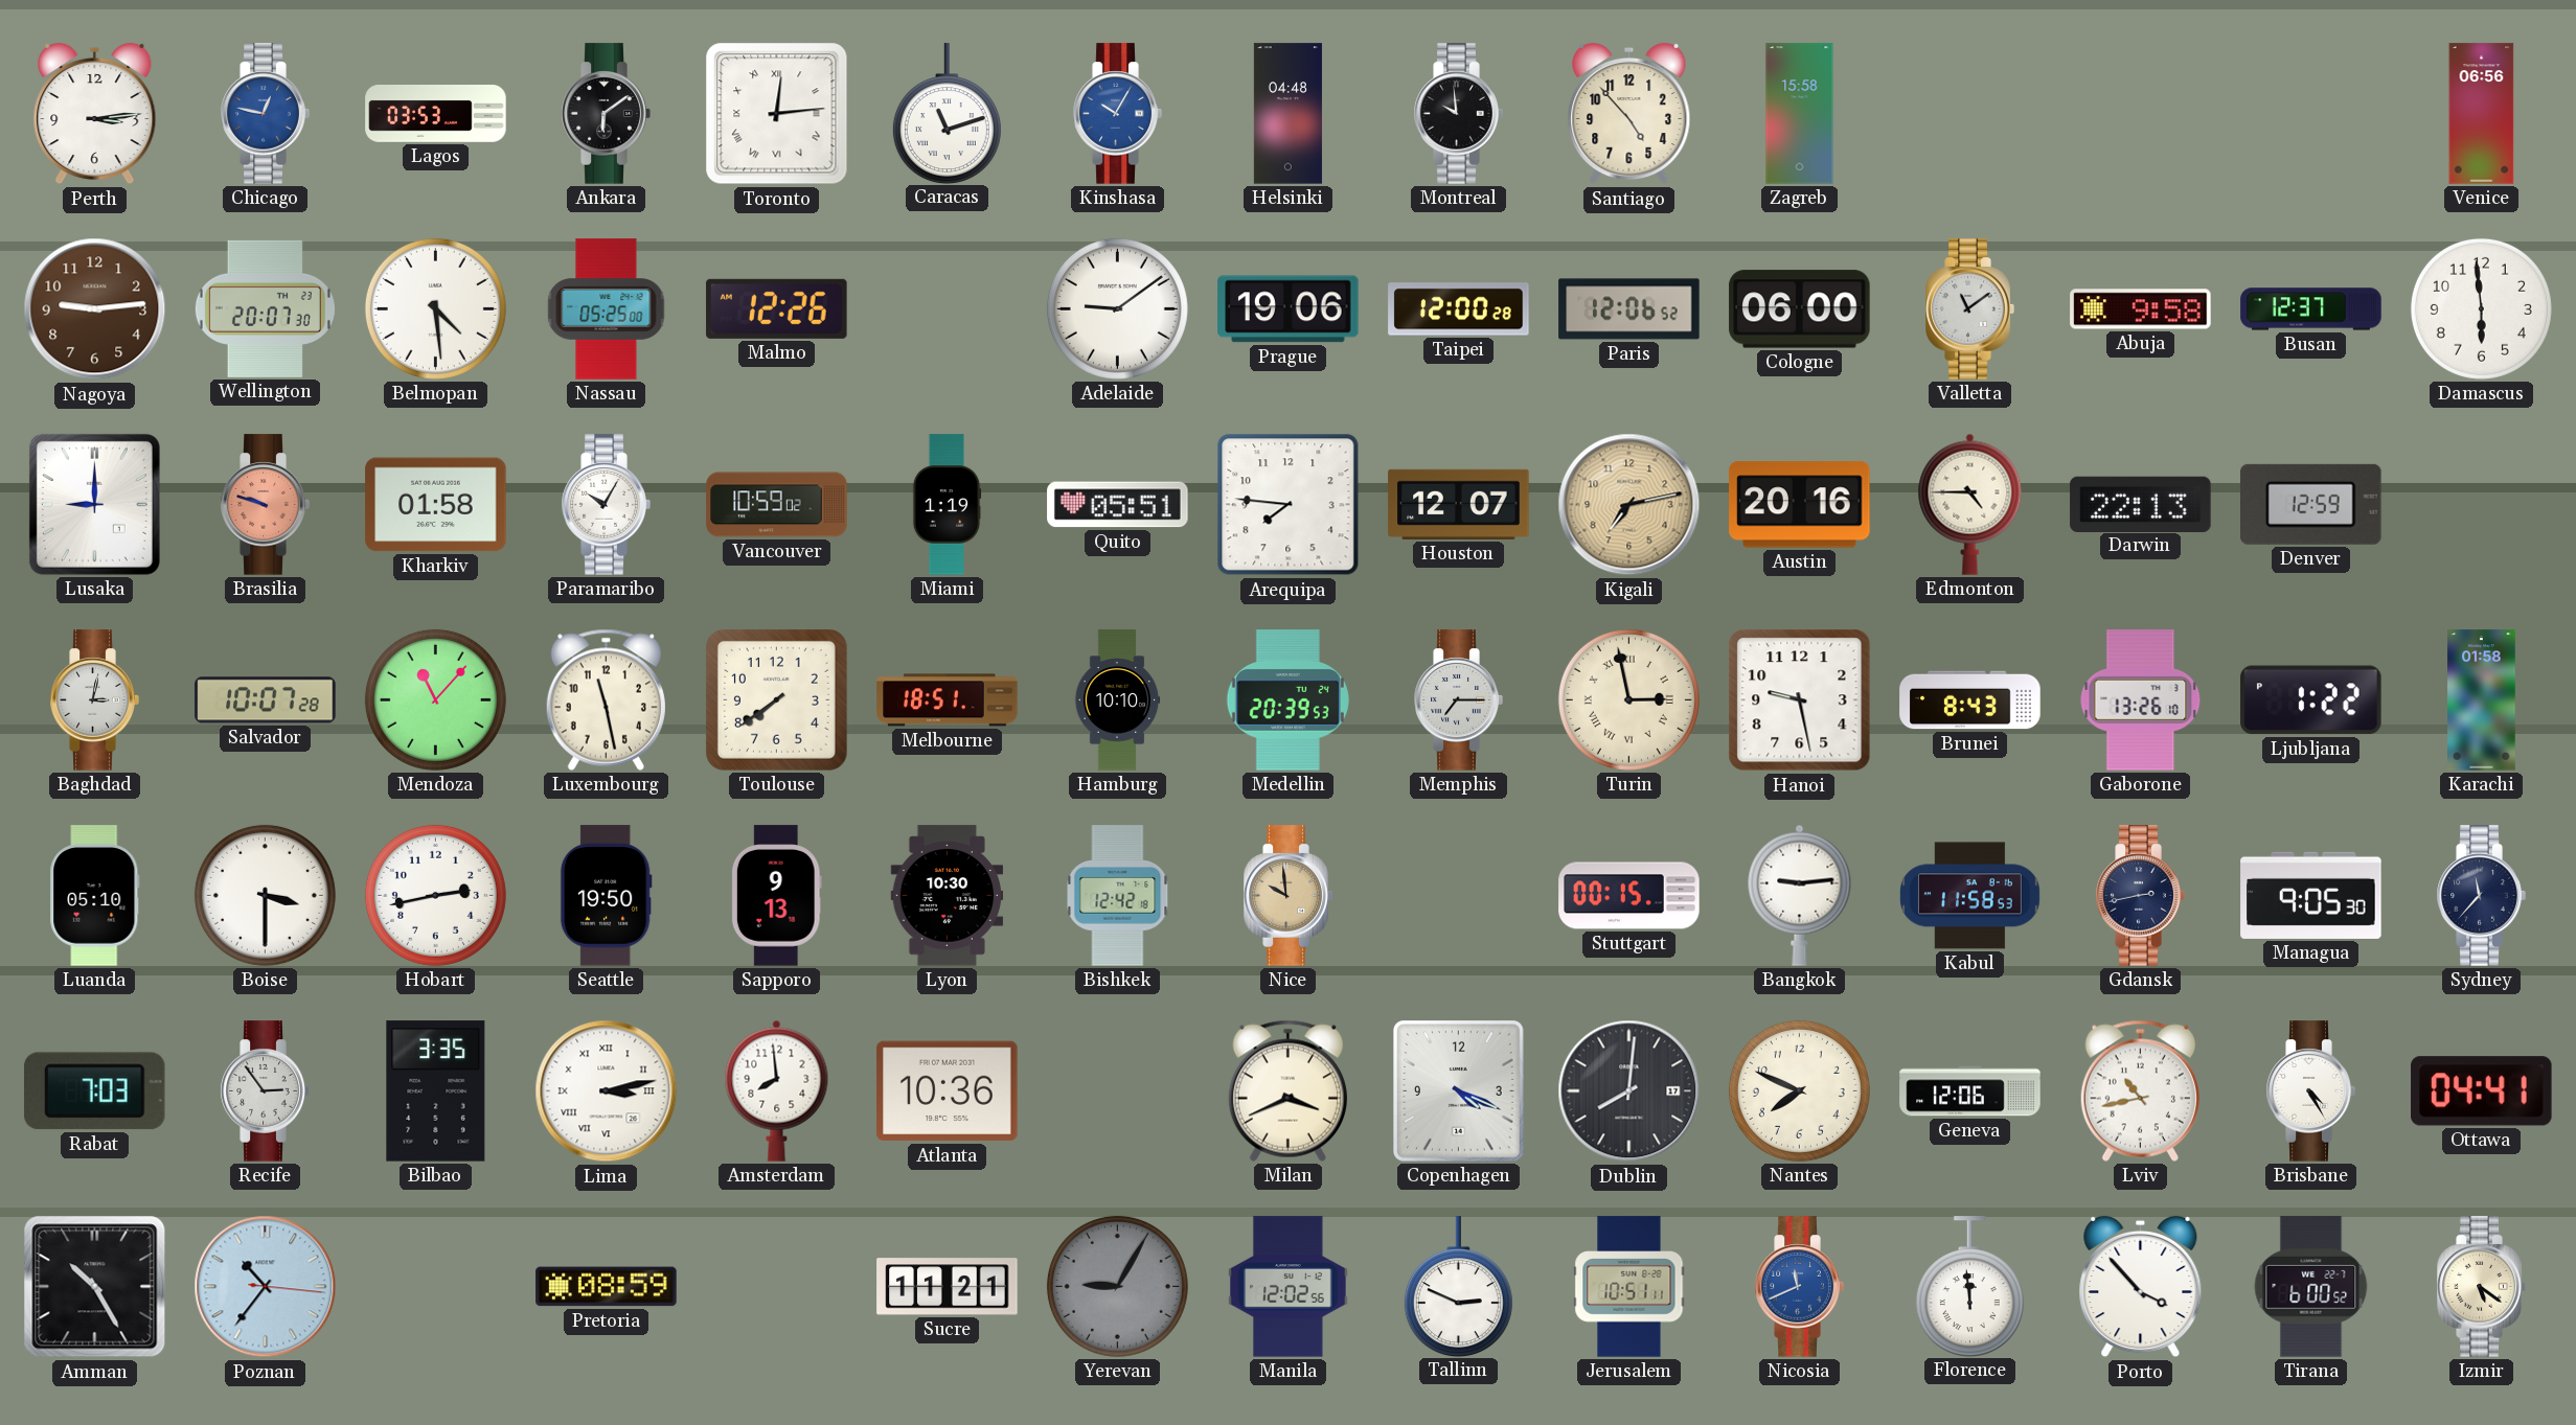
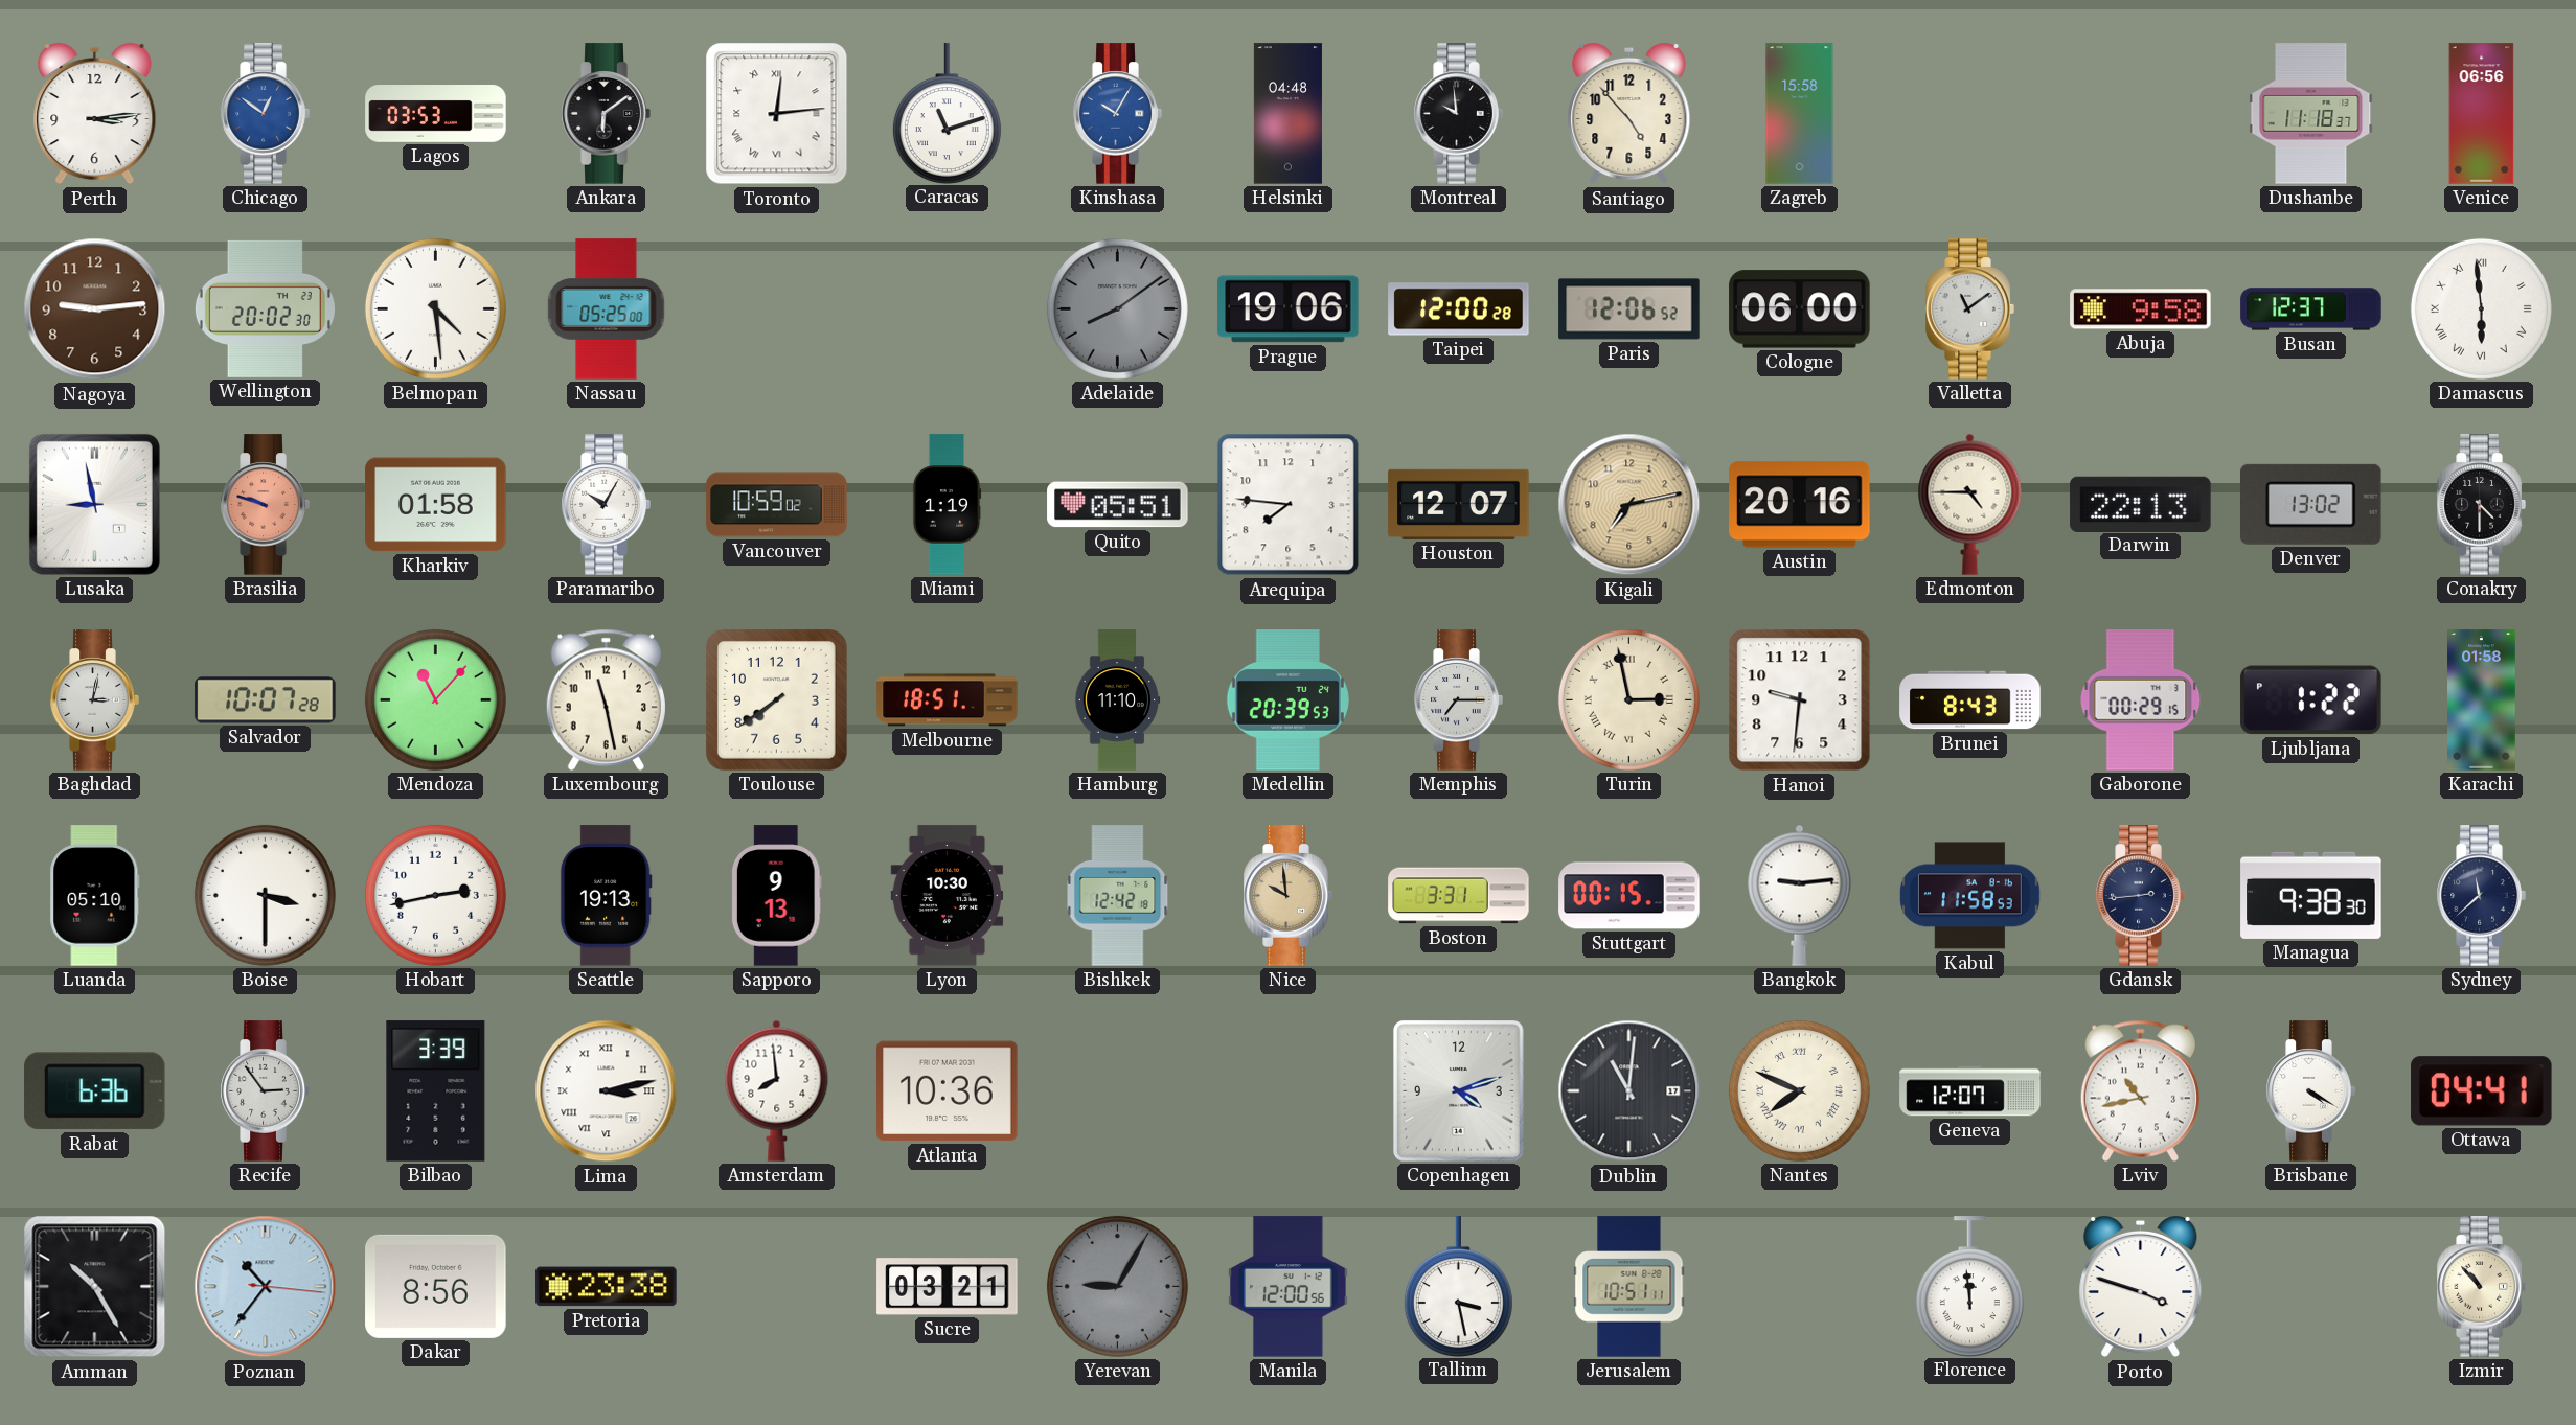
Chicago: 12:47 -> 12:51 (265, 114)
Dushanbe: none -> 11:18 (2311, 114)
Wellington: 20:07 -> 20:02 (265, 308)
Malmo: 12:26 -> none (777, 308)
Adelaide: 9:09 -> 8:09 (1117, 308)
Adelaide dial: white -> grey (1117, 308)
Damascus numerals: Arabic -> Roman (2481, 308)
Lusaka: 9:00 -> 8:58 (94, 504)
Denver: 12:59 -> 13:02 (2311, 504)
Conakry: none -> 4:30 (2481, 505)
Hamburg: 10:10 -> 11:10 (1117, 700)
Hanoi: 9:28 -> 9:31 (1800, 700)
Gaborone: 13:26 -> 00:29 (2141, 700)
Seattle: 19:50 -> 19:13 (606, 896)
Boston: none -> 3:31 (1459, 896)
Gdansk: 2:43 -> 2:44 (2140, 896)
Managua: 9:05 -> 9:38 (2311, 895)
Sydney: 11:37 -> 11:38 (2481, 896)
Rabat: 7:03 -> 6:36 (94, 1091)
Bilbao: 3:35 -> 3:39 (436, 1091)
Milan: 3:41 -> none (1287, 1090)
Copenhagen: 4:19 -> 4:12 (1459, 1091)
Dublin: 8:01 -> 11:01 (1629, 1091)
Nantes numerals: Arabic -> Roman (1799, 1090)
Geneva: 12:06 -> 12:07 (1970, 1091)
Brisbane: 4:25 -> 4:20 (2310, 1091)
Dakar: none -> 8:56 (436, 1286)
Pretoria: 08:59 -> 23:38 (607, 1287)
Sucre: 11:21 -> 03:21 (948, 1287)
Manila: 12:02 -> 12:00 (1289, 1287)
Tallinn: 2:49 -> 3:28 (1458, 1286)
Nicosia: 11:41 -> none (1799, 1287)
Porto: 3:53 -> 3:48 (2141, 1287)
Tirana: 6:00 -> none (2311, 1287)
Izmir: 5:21 -> 10:53 (2481, 1287)
